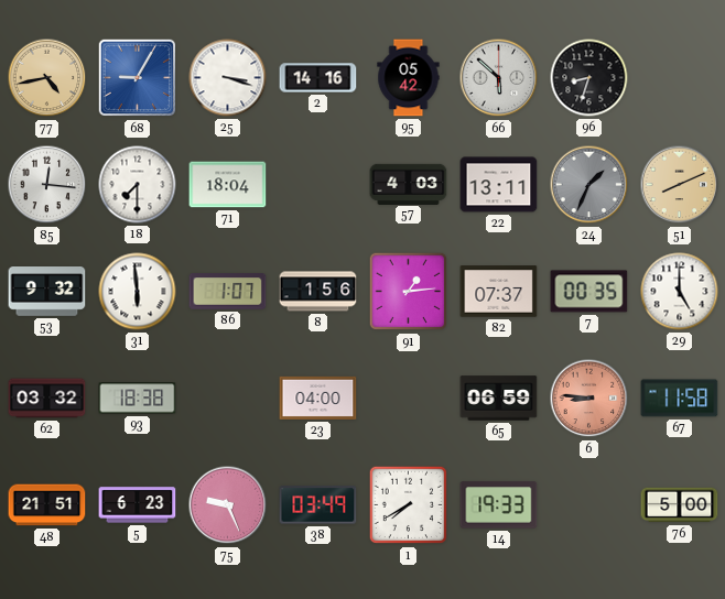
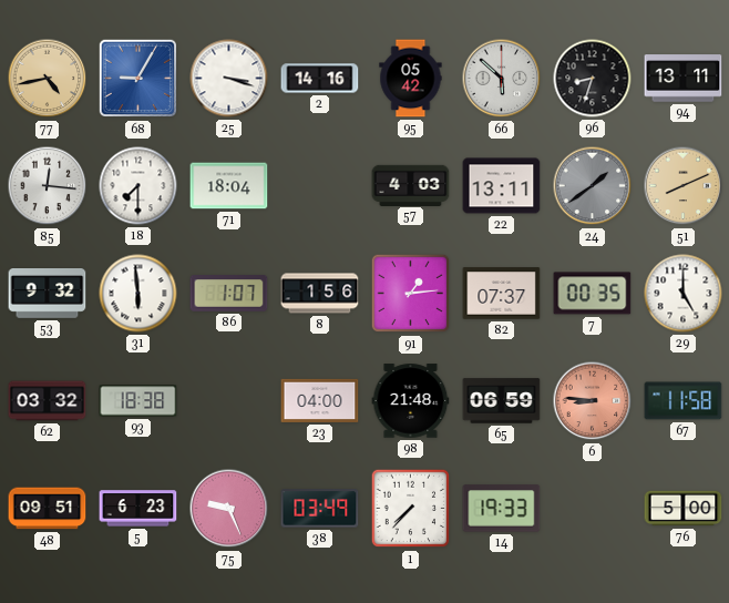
94: none -> 13:11 (684, 79)
24: 1:34 -> 1:39 (593, 186)
98: none -> 21:48 (411, 401)
48: 21:51 -> 09:51 (48, 509)
1: 7:40 -> 7:37 (411, 509)
